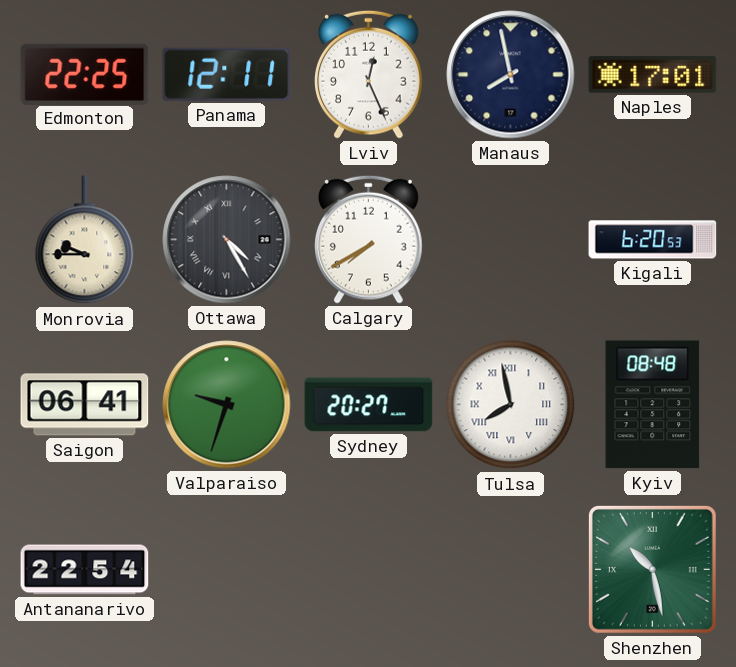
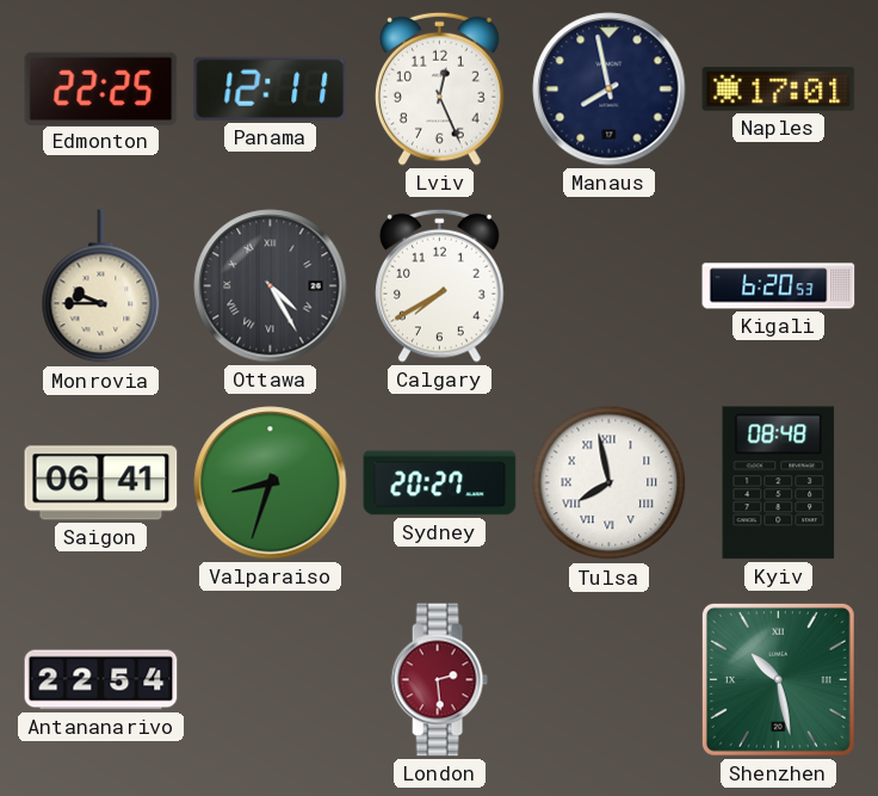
Valparaiso: 9:33 -> 8:33 (271, 483)
London: none -> 2:29 (439, 680)
